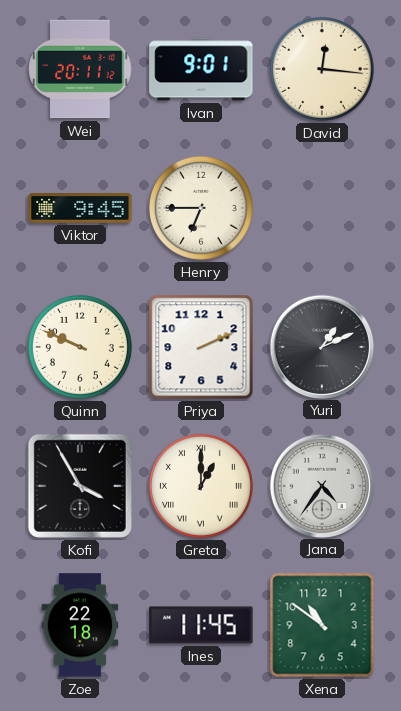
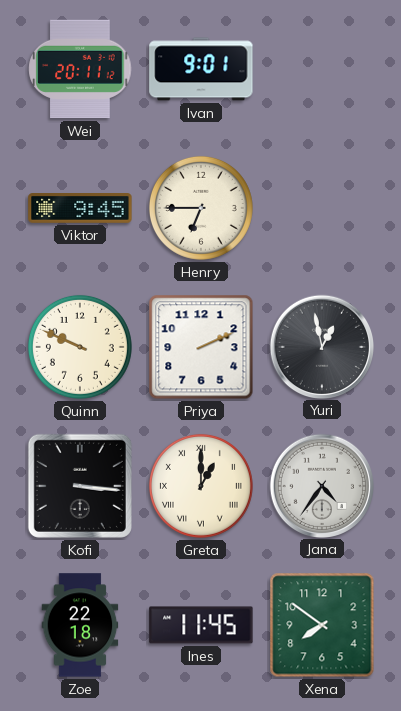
David: 12:16 -> none (322, 69)
Yuri: 1:11 -> 12:58 (321, 346)
Kofi: 3:55 -> 3:16 (80, 486)
Xena: 10:51 -> 7:51 (322, 625)
